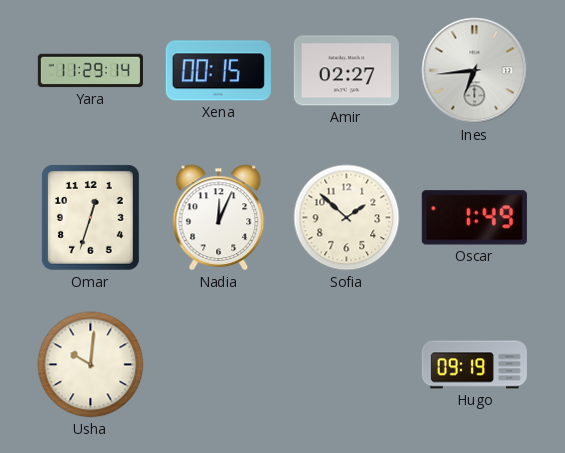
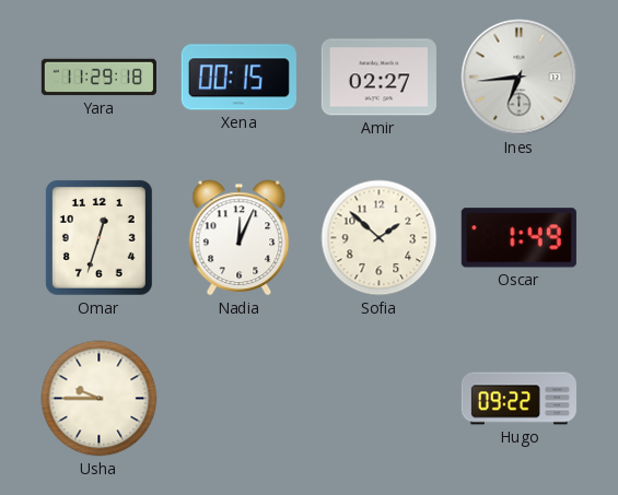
Yara: 11:29:14 -> 11:29:18 (98, 78)
Usha: 10:01 -> 9:45 (100, 399)
Hugo: 09:19 -> 09:22 (518, 399)
